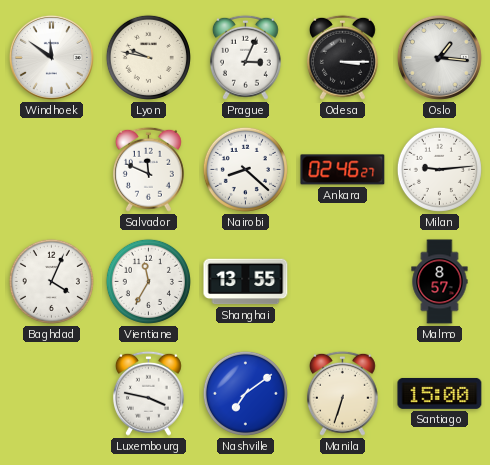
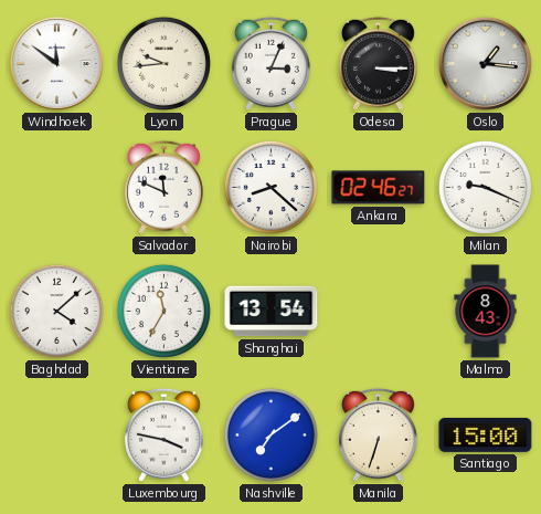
Lyon: 9:47 -> 9:44 (163, 63)
Milan: 9:14 -> 9:19 (485, 187)
Baghdad: 4:04 -> 4:08 (56, 311)
Shanghai: 13:55 -> 13:54 (272, 312)
Malmo: 8:57 -> 8:43 (486, 312)
